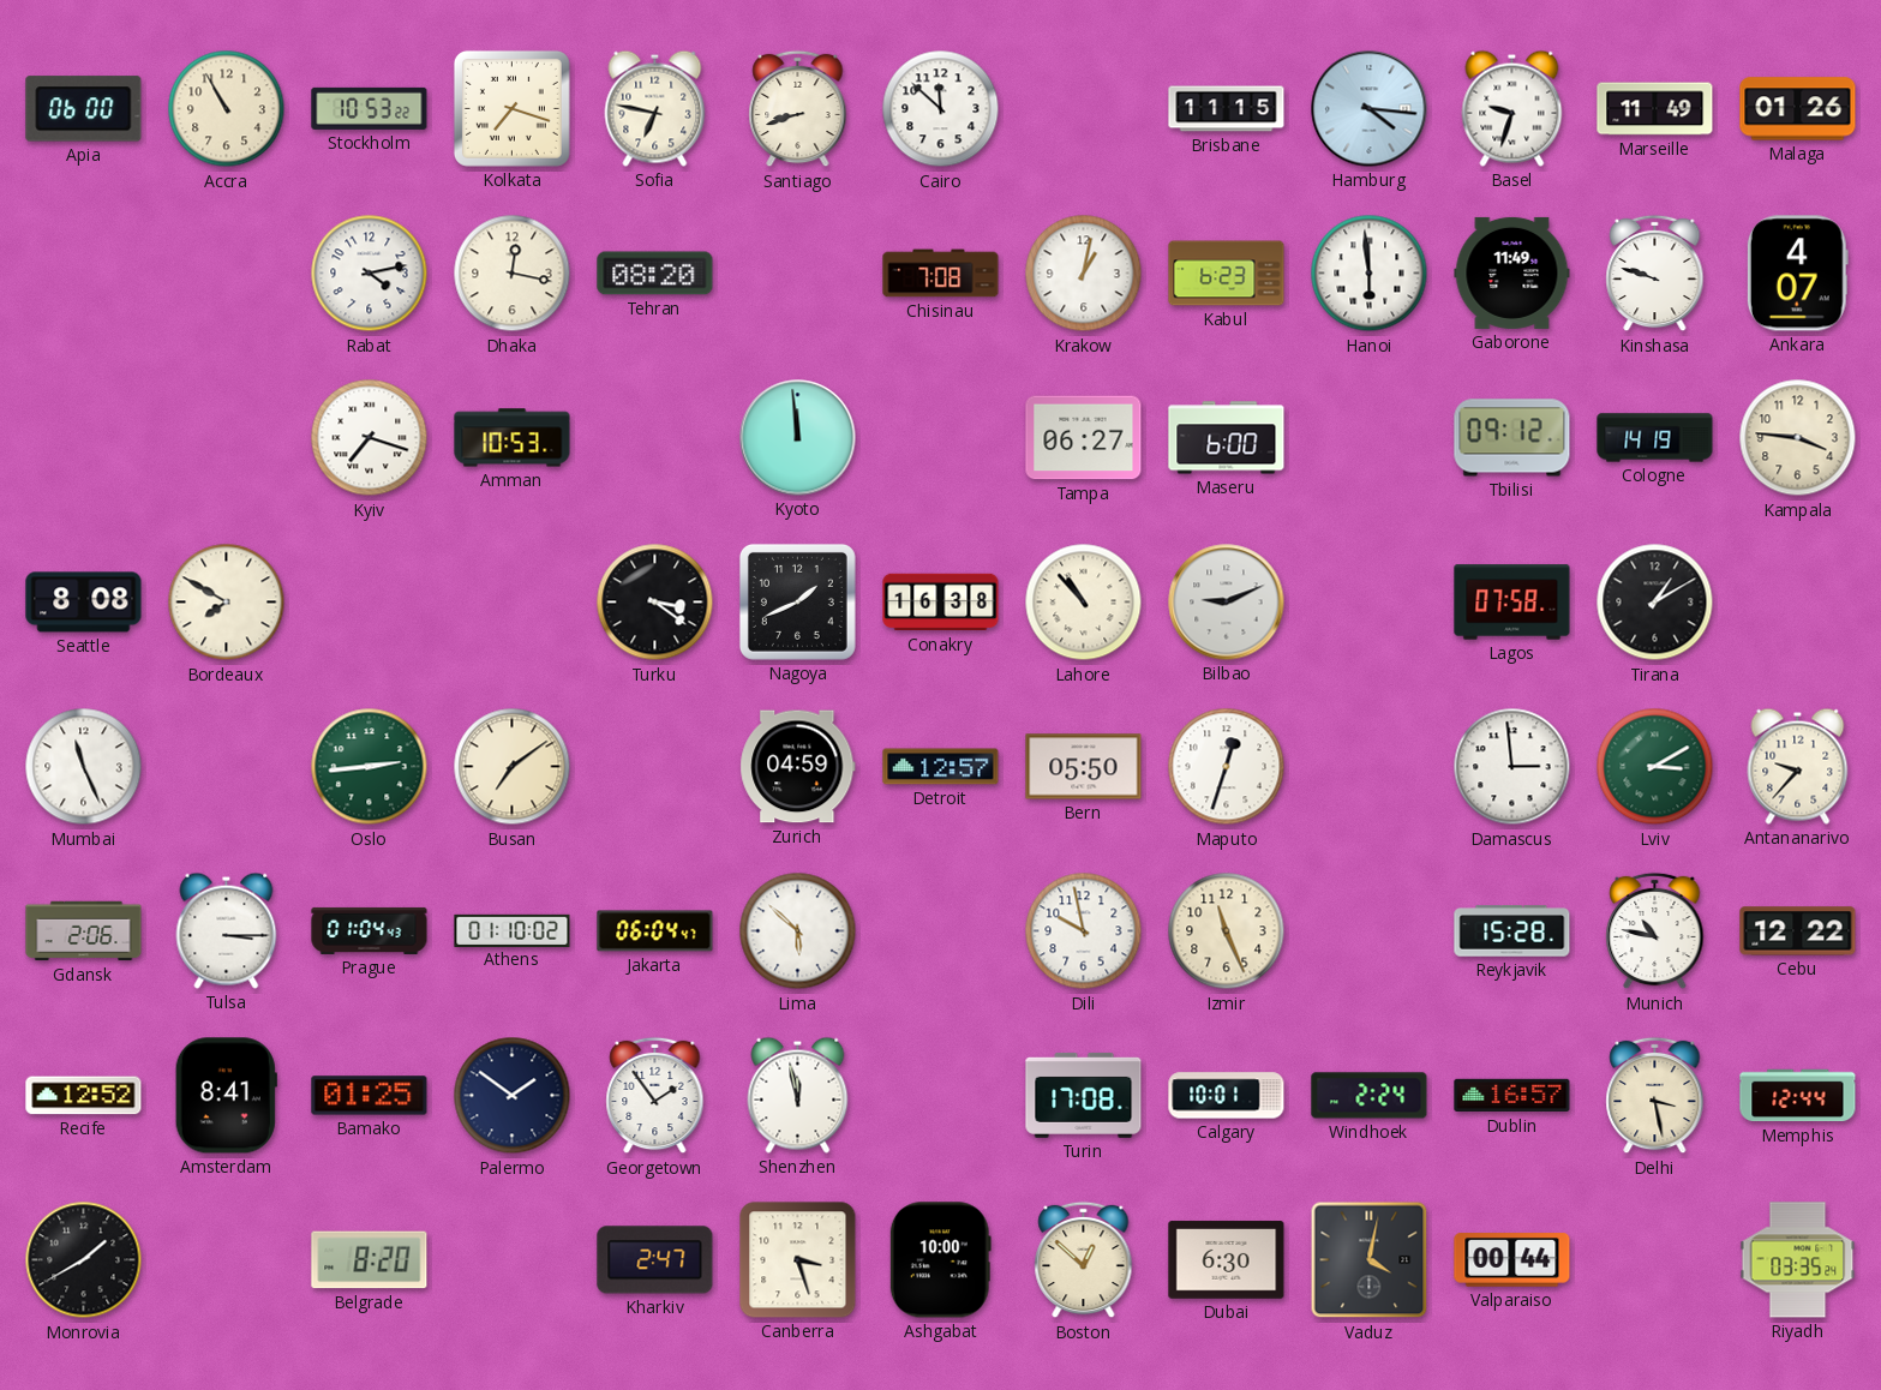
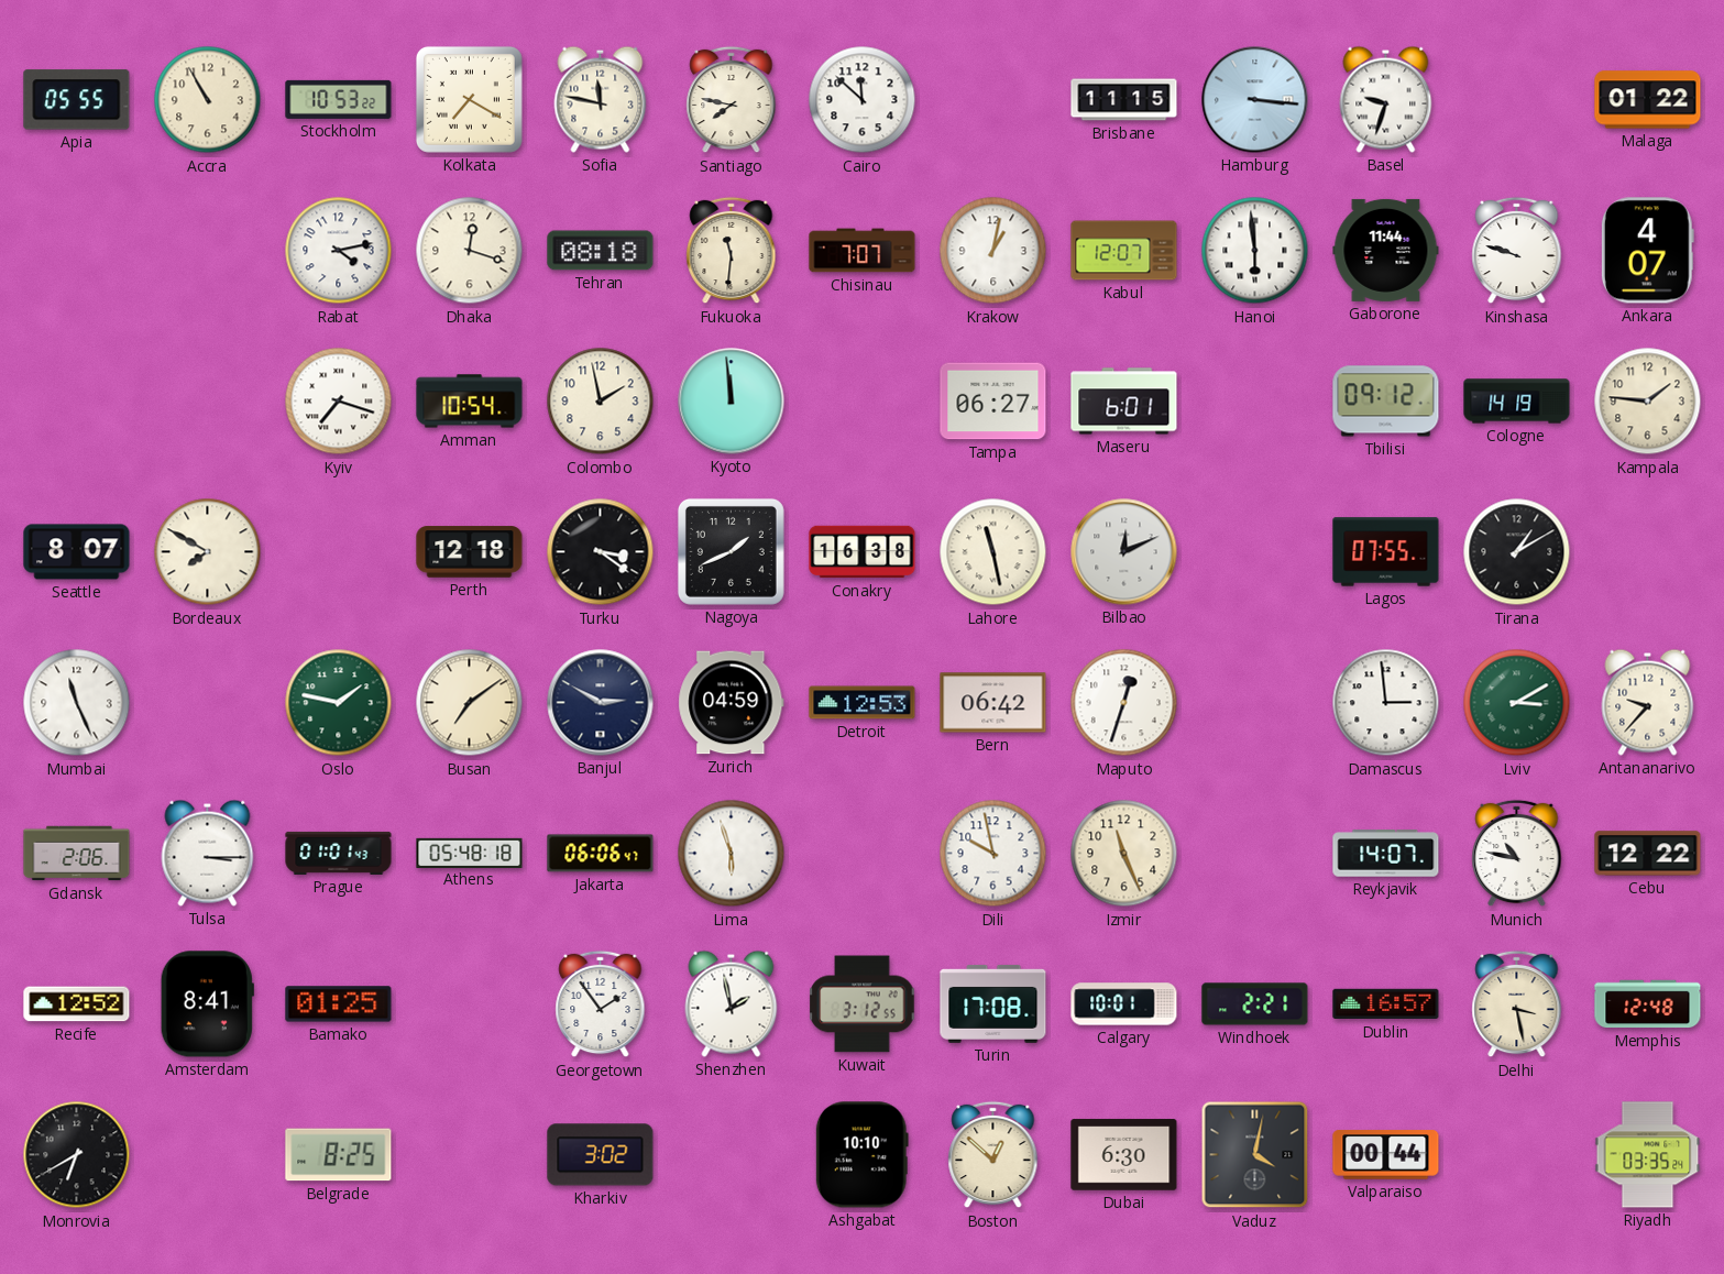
Apia: 06:00 -> 05:55 (77, 100)
Kolkata: 7:18 -> 7:20 (469, 99)
Sofia: 6:47 -> 11:47 (601, 99)
Santiago: 8:42 -> 7:47 (732, 100)
Hamburg: 4:16 -> 3:16 (1255, 100)
Marseille: 11:49 -> none (1655, 109)
Malaga: 01:26 -> 01:22 (1648, 100)
Dhaka: 12:17 -> 12:18 (470, 251)
Tehran: 08:20 -> 08:18 (601, 251)
Fukuoka: none -> 11:31 (732, 251)
Chisinau: 7:08 -> 7:07 (863, 251)
Kabul: 6:23 -> 12:07 (1124, 251)
Gaborone: 11:49 -> 11:44 (1386, 250)
Amman: 10:53 -> 10:54 (470, 402)
Colombo: none -> 1:58 (601, 402)
Maseru: 6:00 -> 6:01 (1124, 402)
Kampala: 3:46 -> 1:46 (1648, 402)
Seattle: 8:08 -> 8:07 (77, 552)
Perth: none -> 12:18 (470, 552)
Lahore: 10:53 -> 11:28 (993, 552)
Bilbao: 9:11 -> 12:11 (1124, 552)
Lagos: 07:58 -> 07:55 (1386, 552)
Oslo: 2:44 -> 1:47 (339, 703)
Banjul: none -> 2:50 (601, 703)
Detroit: 12:57 -> 12:53 (863, 703)
Bern: 05:50 -> 06:42 (993, 703)
Prague: 01:04 -> 01:01 (339, 853)
Athens: 01:10 -> 05:48 (470, 853)
Jakarta: 06:04 -> 06:06 (601, 854)
Lima: 5:52 -> 5:57 (732, 854)
Reykjavik: 15:28 -> 14:07 (1386, 854)
Palermo: 1:51 -> none (513, 1096)
Shenzhen: 11:58 -> 1:58 (732, 1003)
Kuwait: none -> 3:12 (863, 1004)
Windhoek: 2:24 -> 2:21 (1255, 1004)
Memphis: 12:44 -> 12:48 (1648, 1004)
Monrovia: 1:40 -> 6:40 (77, 1155)
Belgrade: 8:20 -> 8:25 (339, 1155)
Kharkiv: 2:47 -> 3:02 (601, 1155)
Canberra: 3:27 -> none (798, 1260)
Ashgabat: 10:00 -> 10:10 (861, 1155)
